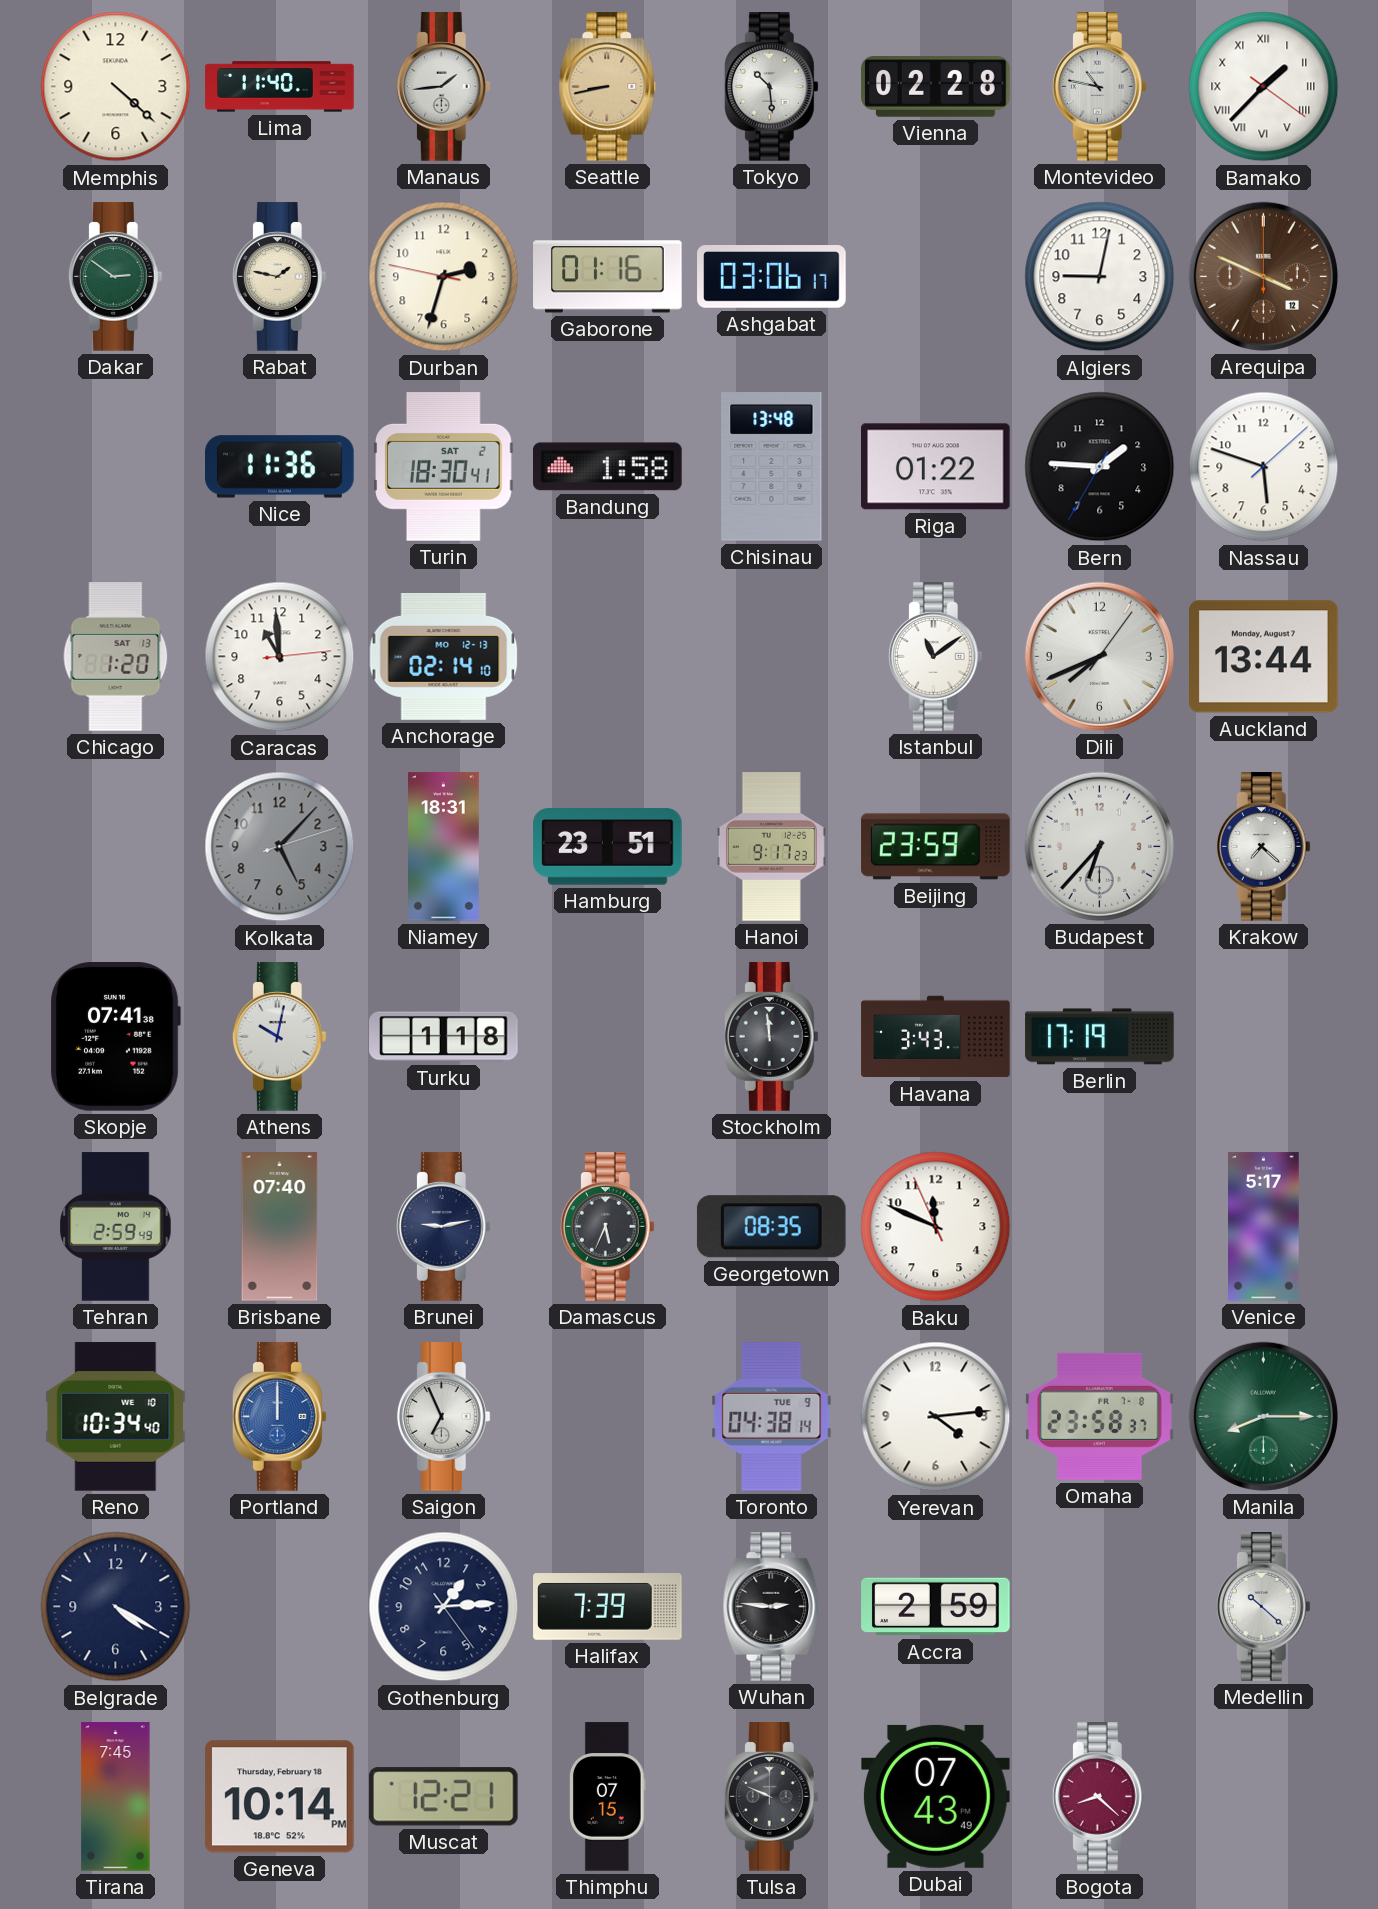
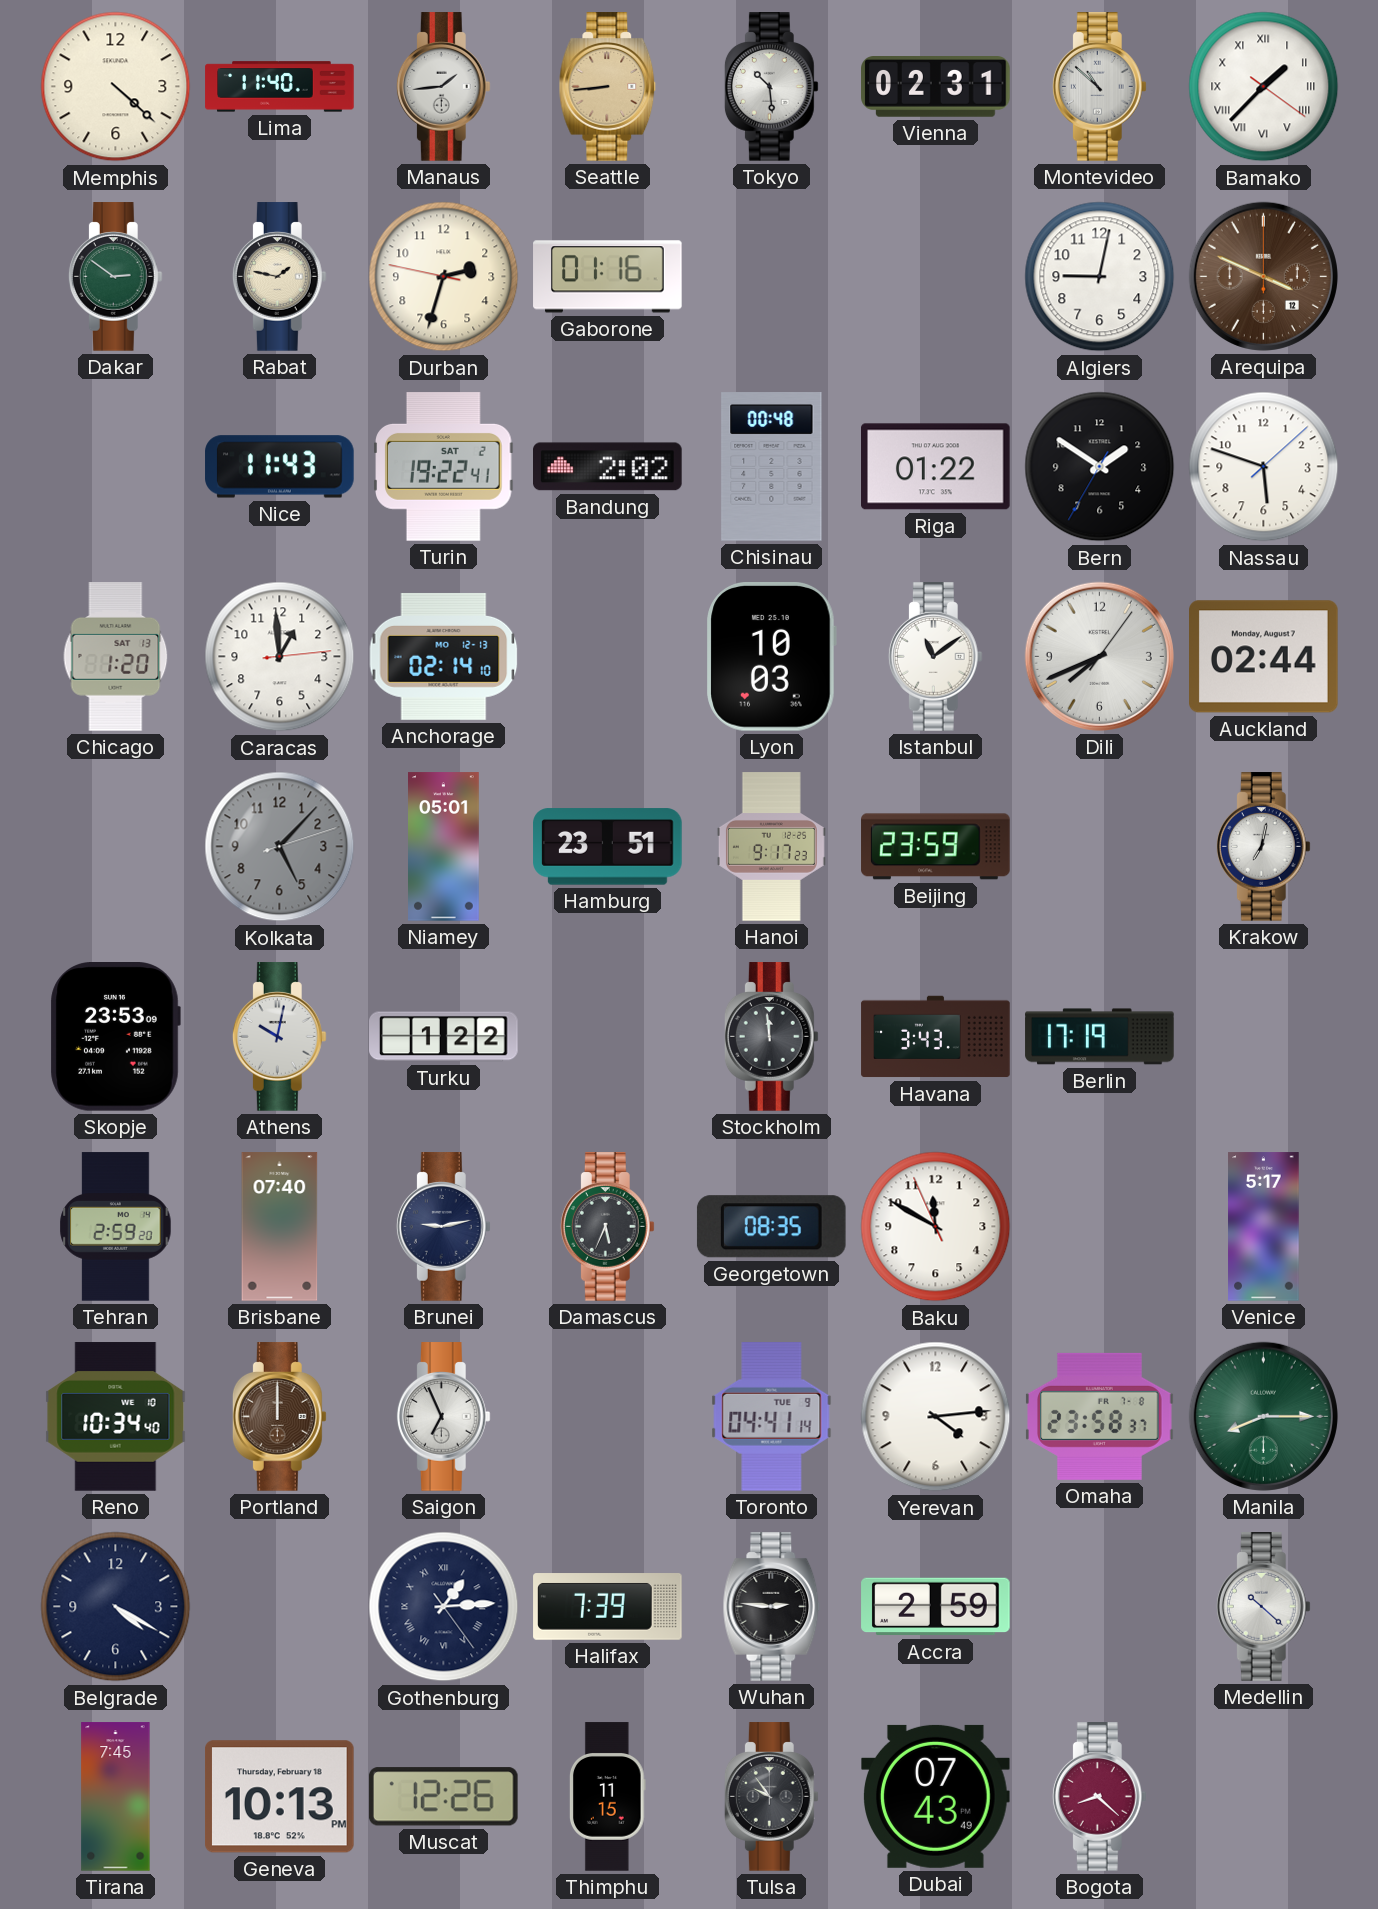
Seattle: 8:43 -> 8:44 (608, 87)
Vienna: 02:28 -> 02:31 (936, 87)
Montevideo: 10:47 -> 10:52 (1099, 87)
Ashgabat: 03:06 -> none (772, 277)
Nice: 11:36 -> 11:43 (280, 467)
Turin: 18:30 -> 19:22 (444, 467)
Bandung: 1:58 -> 2:02 (608, 467)
Chisinau: 13:48 -> 00:48 (772, 467)
Bern: 1:45 -> 1:50 (1100, 467)
Caracas: 10:59 -> 12:59 (280, 657)
Lyon: none -> 10:03 (771, 657)
Auckland: 13:44 -> 02:44 (1264, 657)
Niamey: 18:31 -> 05:01 (444, 847)
Budapest: 6:37 -> none (1099, 846)
Krakow: 7:22 -> 7:02 (1263, 847)
Skopje: 07:41 -> 23:53 (115, 1037)
Turku: 1:18 -> 1:22 (444, 1037)
Tehran: 2:59:49 -> 2:59:20 (116, 1227)
Baku: 11:48 -> 11:49 (936, 1227)
Portland dial: blue -> brown (279, 1417)
Toronto: 04:38 -> 04:41 (772, 1417)
Gothenburg numerals: Arabic -> Roman (444, 1607)
Geneva: 10:14 -> 10:13 (280, 1797)
Muscat: 12:21 -> 12:26 (443, 1797)
Thimphu: 07:15 -> 11:15 (608, 1797)
Tulsa: 9:49 -> 9:54 (771, 1797)
